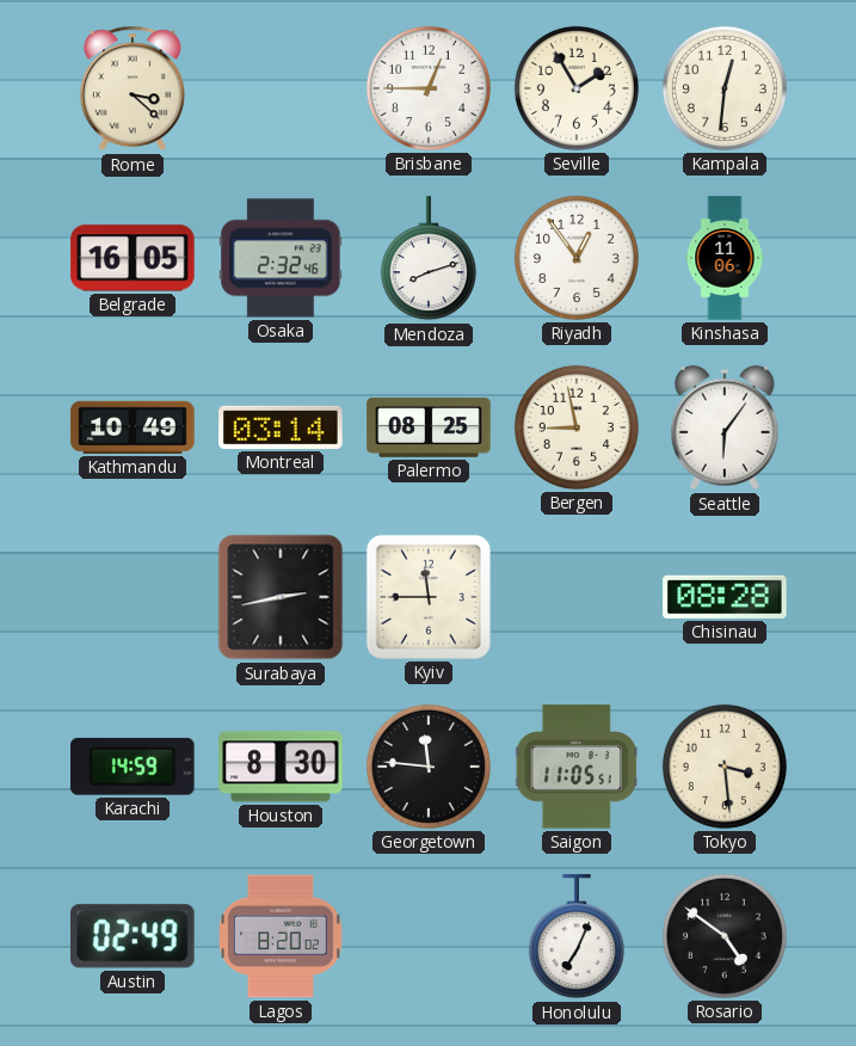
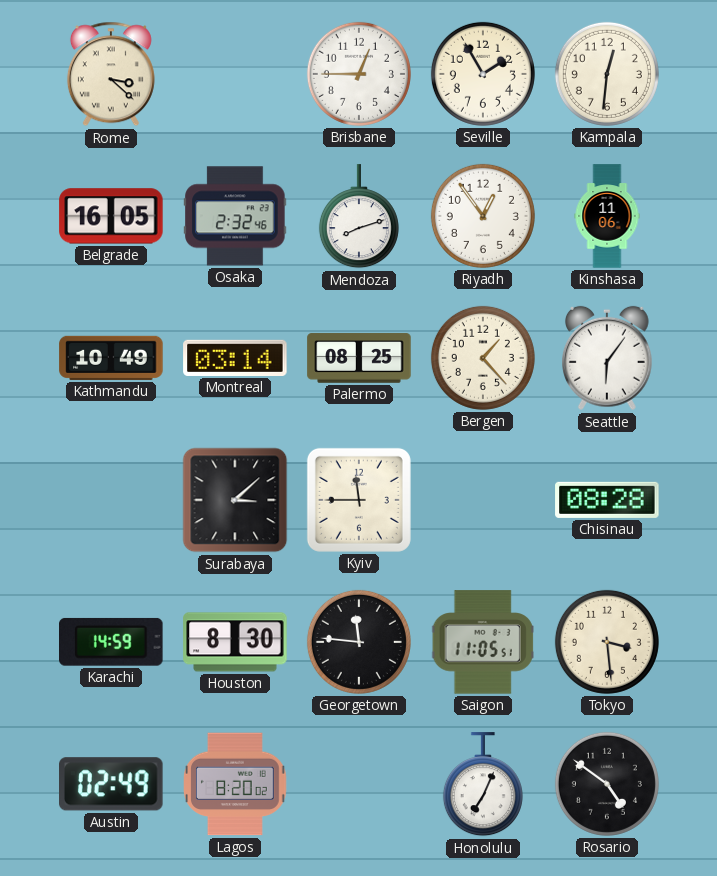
Bergen: 8:58 -> 1:23 (483, 358)
Surabaya: 2:43 -> 3:08 (235, 500)
